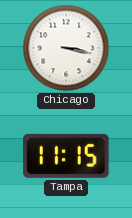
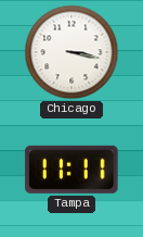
Tampa: 11:15 -> 11:11 (71, 170)
